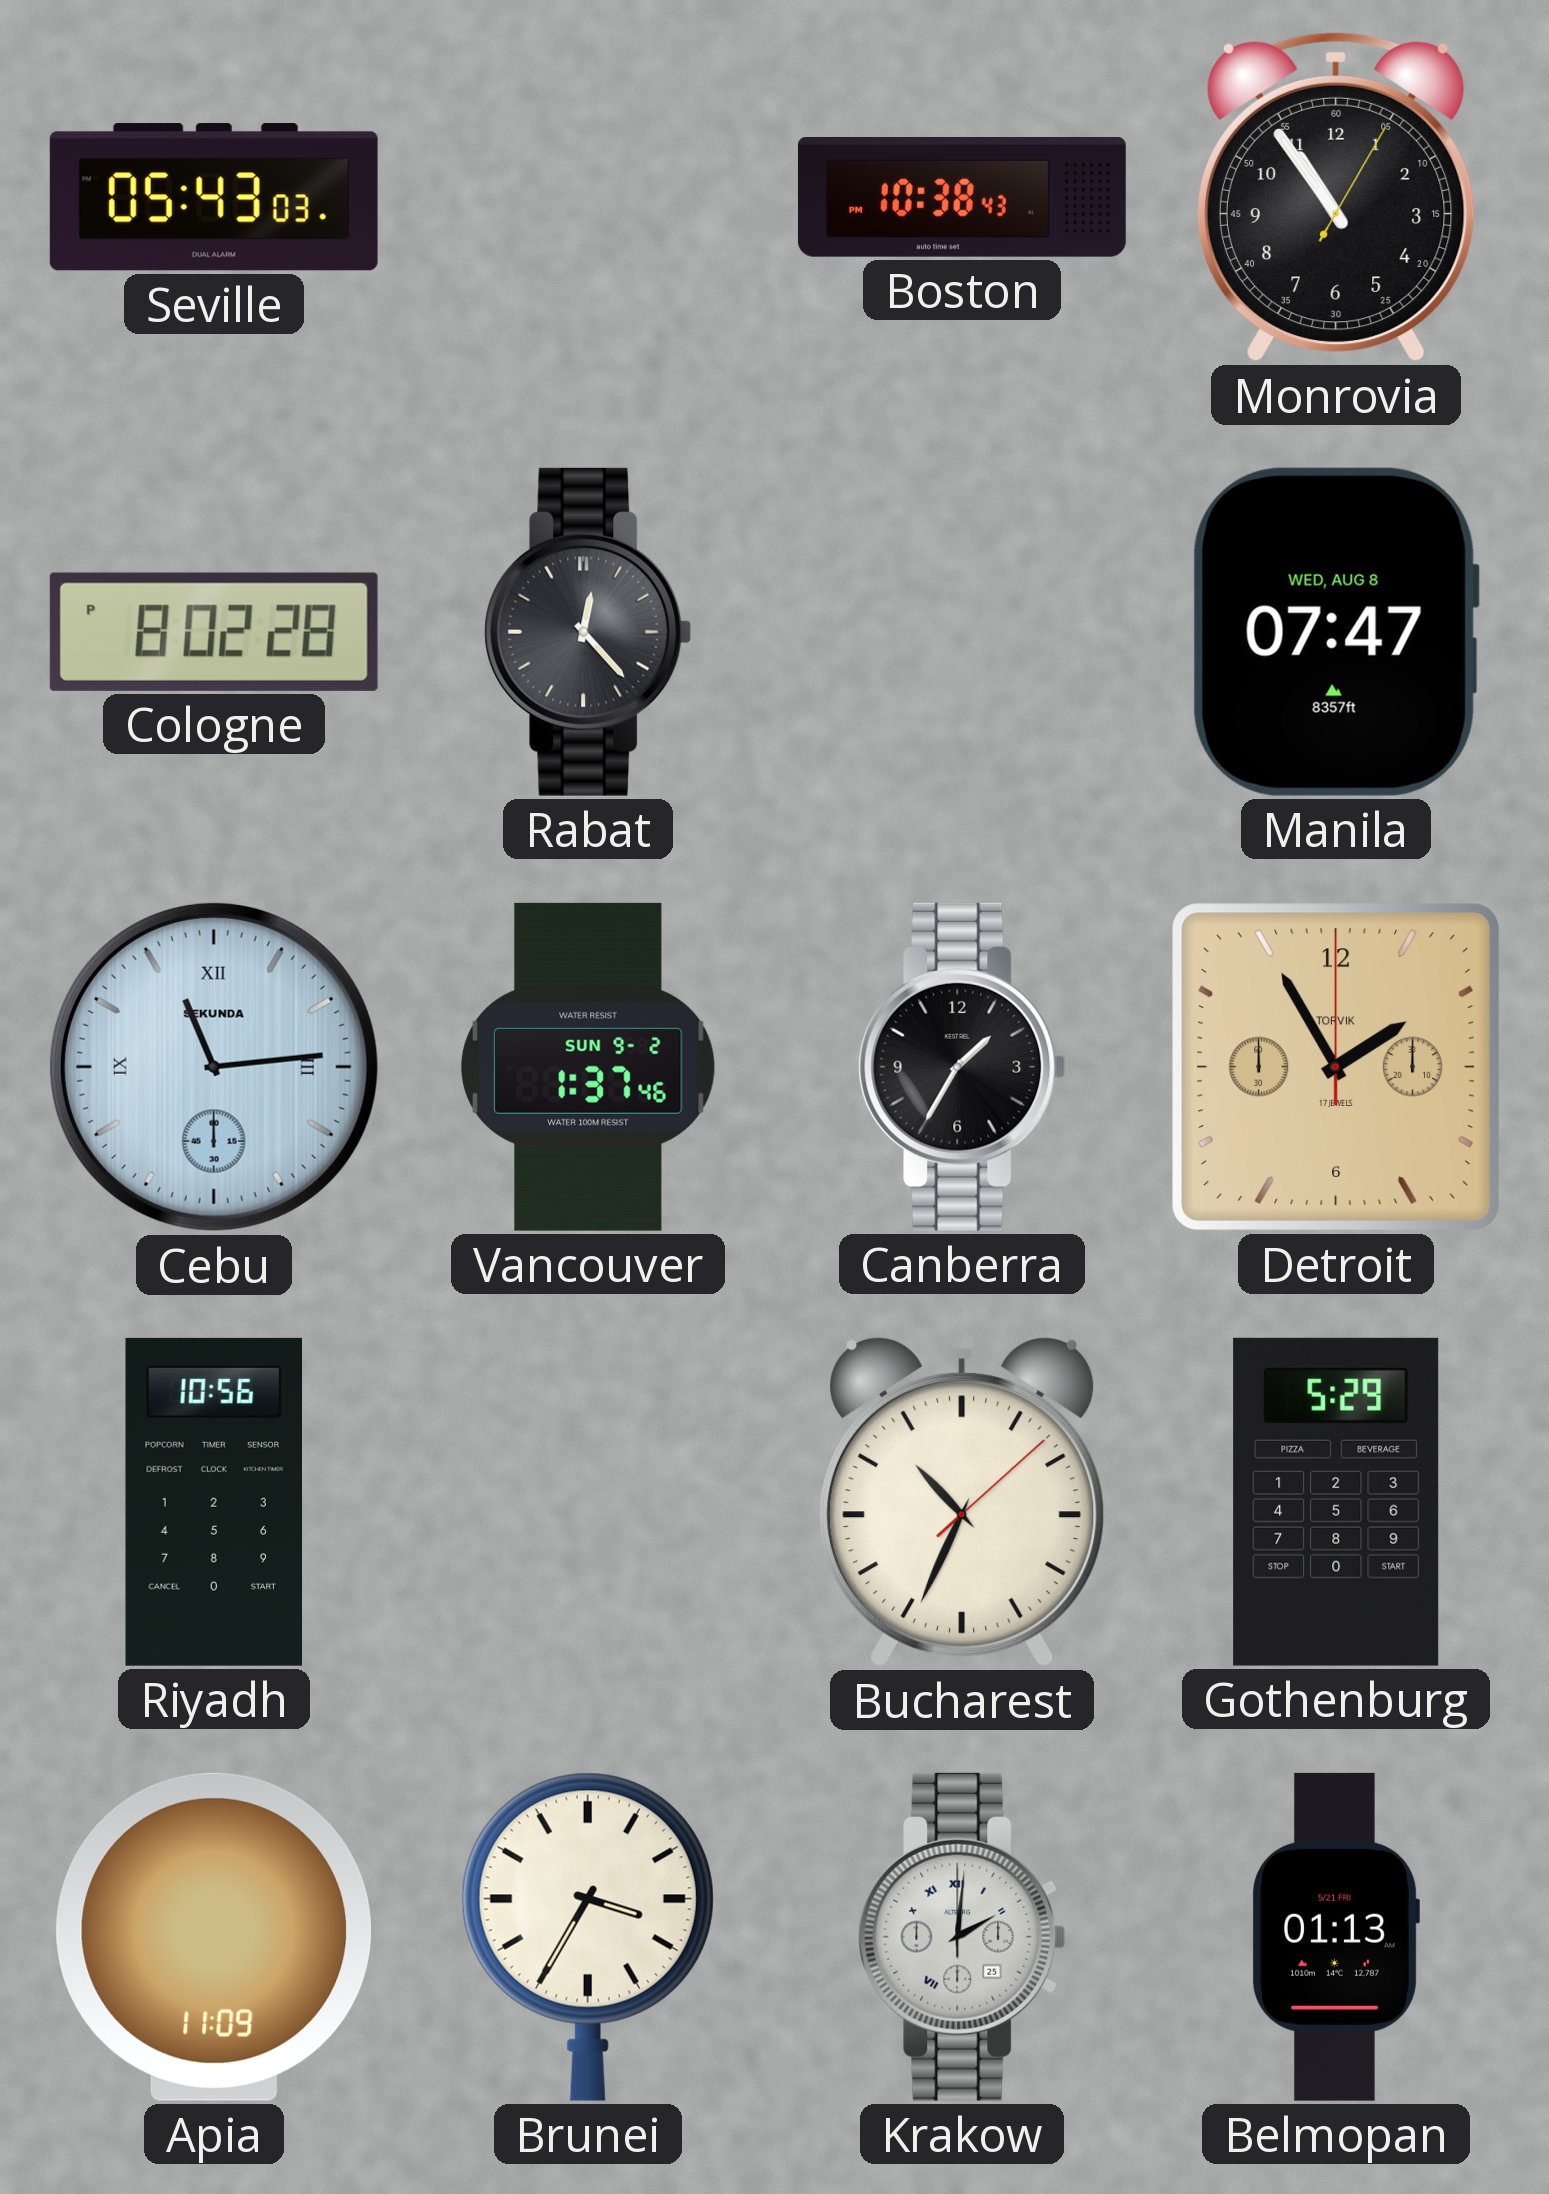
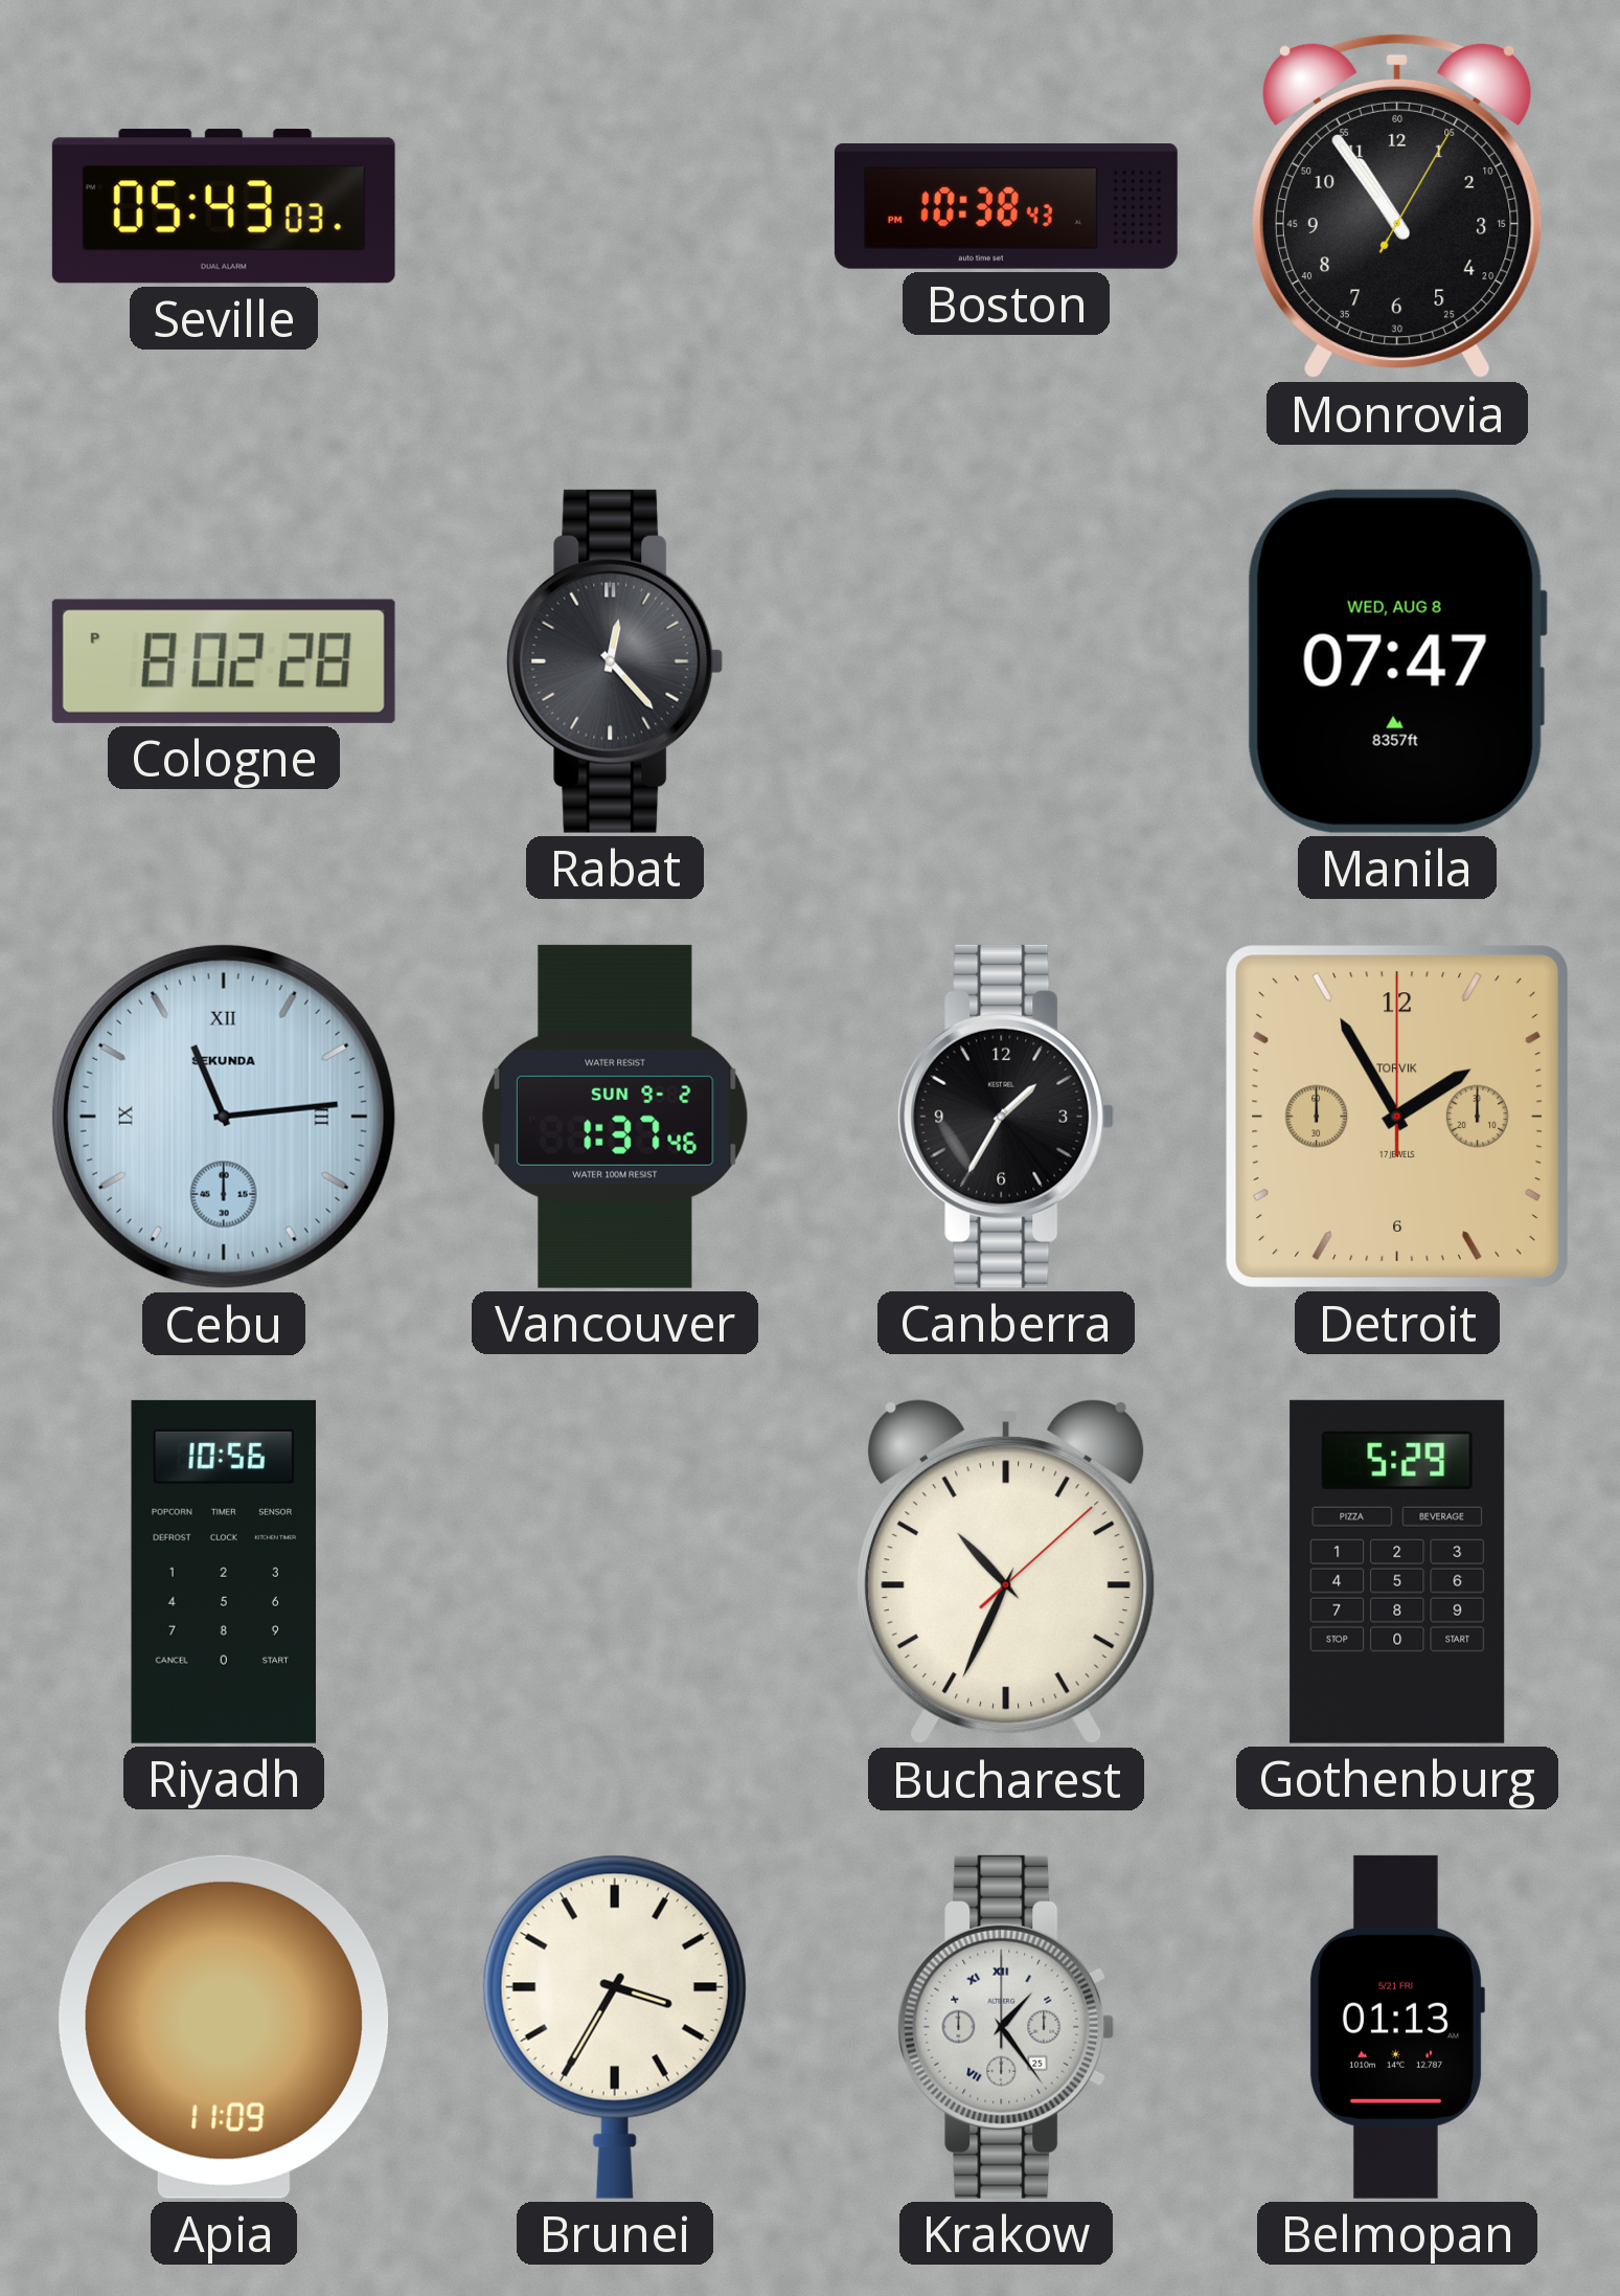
Krakow: 2:01 -> 1:24 (1006, 2027)
